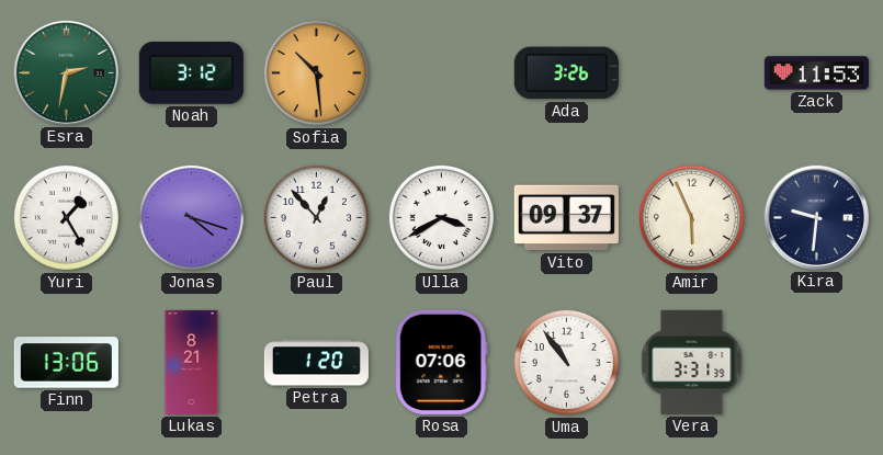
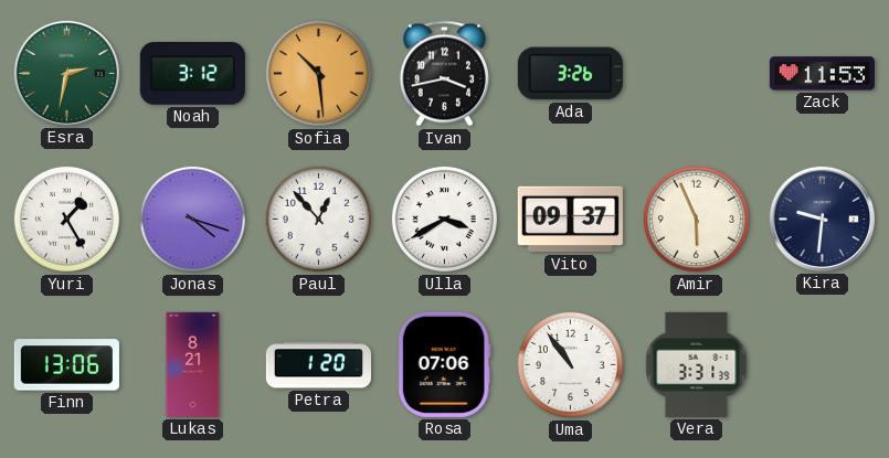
Ivan: none -> 3:43 (444, 74)
